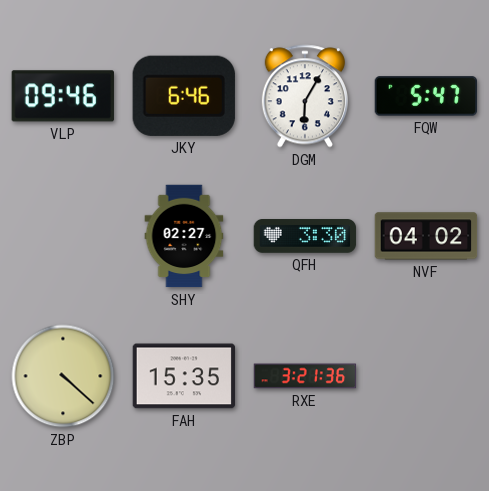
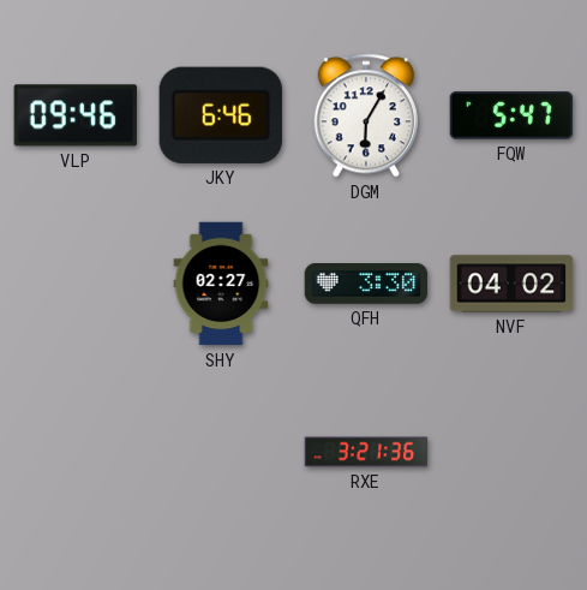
ZBP: 4:22 -> none (63, 376)
FAH: 15:35 -> none (184, 376)
